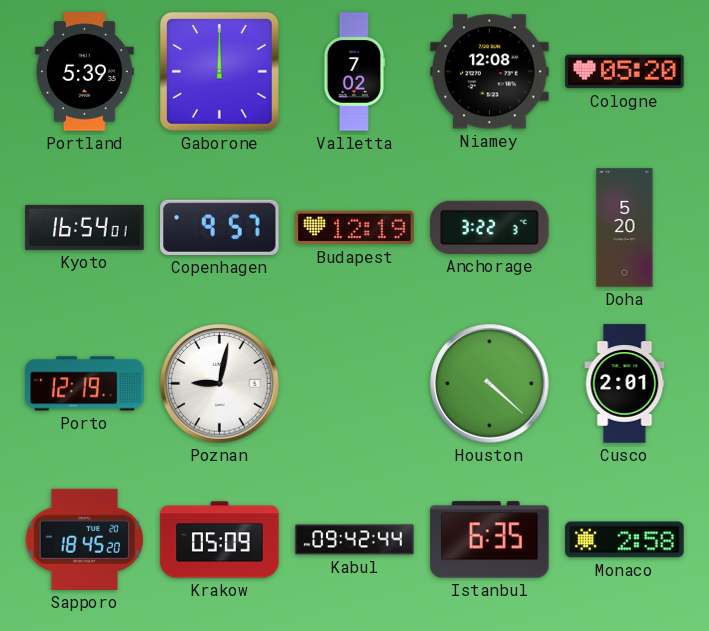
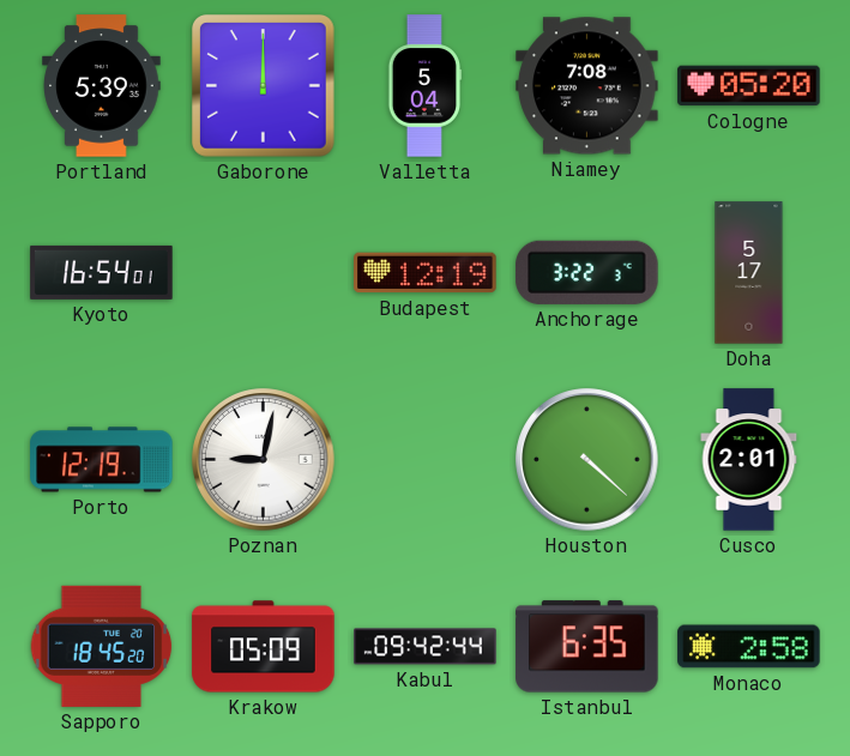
Valletta: 7:02 -> 5:04 (424, 86)
Niamey: 12:08 -> 7:08 (587, 86)
Copenhagen: 9:57 -> none (220, 227)
Doha: 5:20 -> 5:17 (749, 273)
